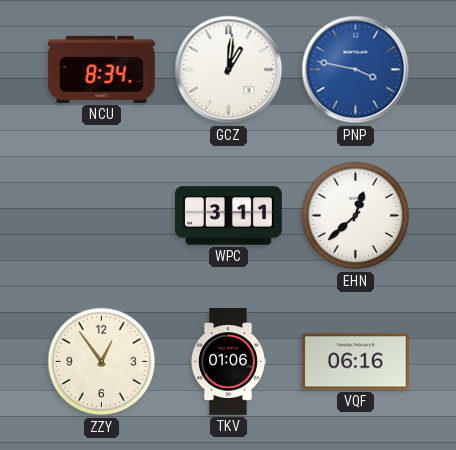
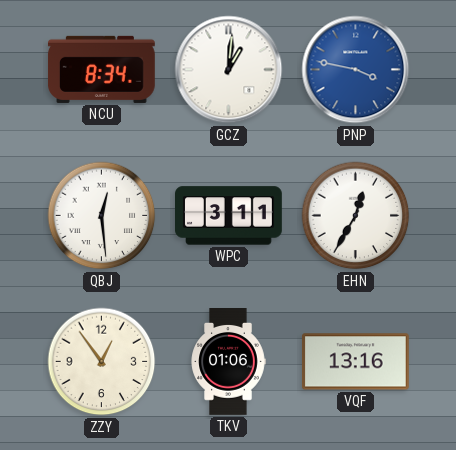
QBJ: none -> 12:29 (102, 216)
EHN: 12:38 -> 12:35 (356, 216)
VQF: 06:16 -> 13:16 (355, 362)
